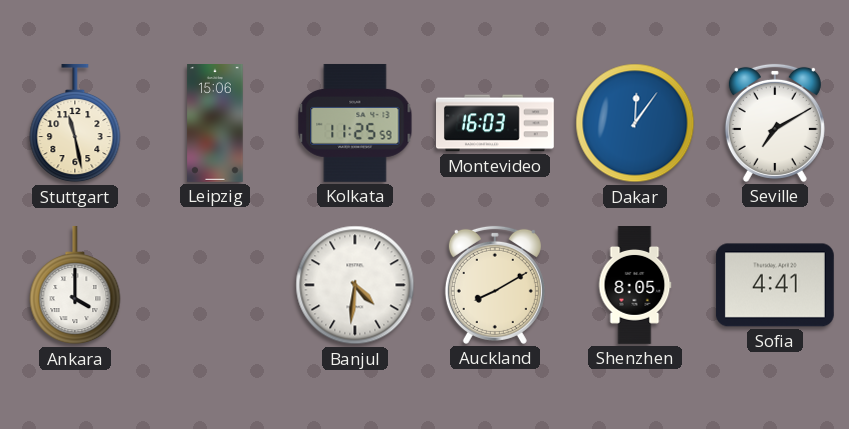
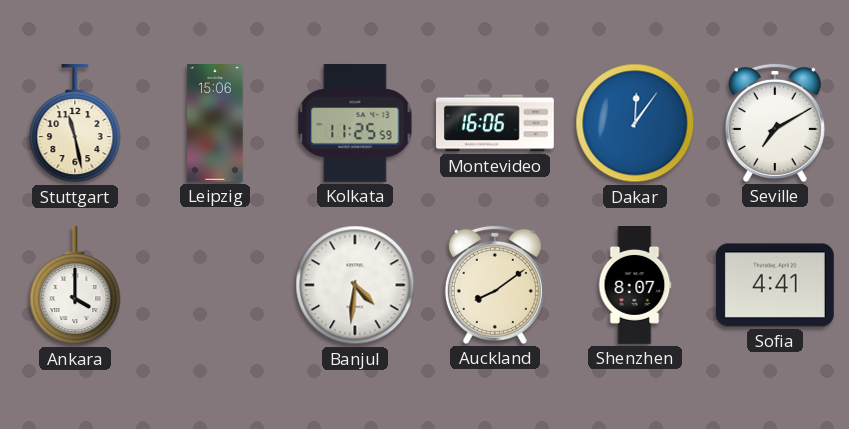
Montevideo: 16:03 -> 16:06 (496, 123)
Auckland: 8:10 -> 8:09 (495, 285)
Shenzhen: 8:05 -> 8:07 (635, 286)
